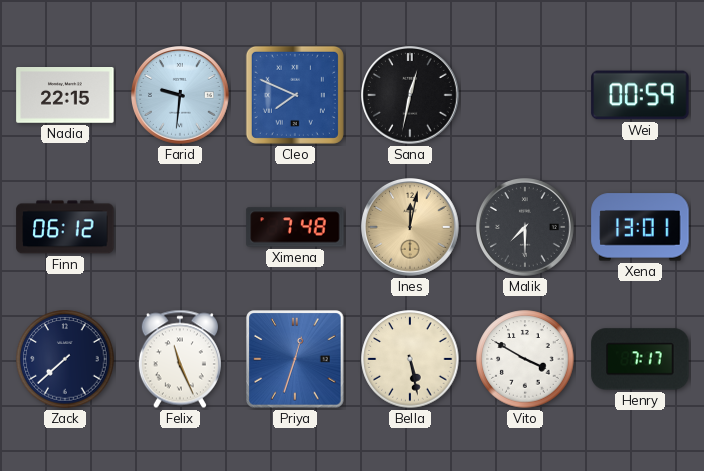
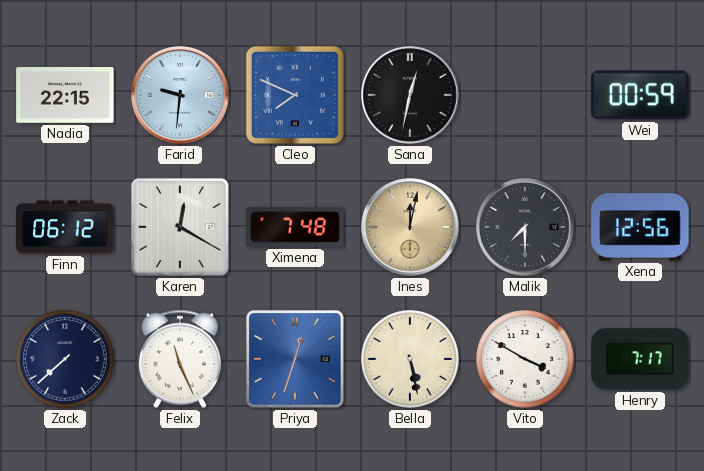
Karen: none -> 12:20 (180, 227)
Xena: 13:01 -> 12:56 (640, 227)
